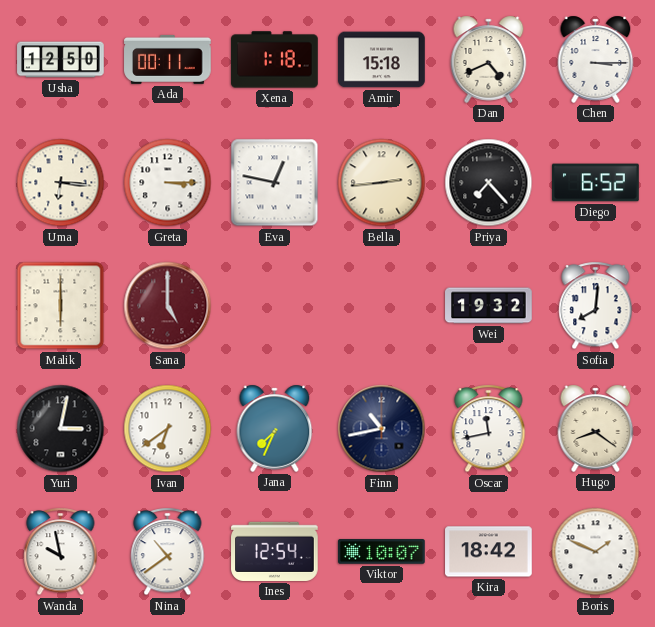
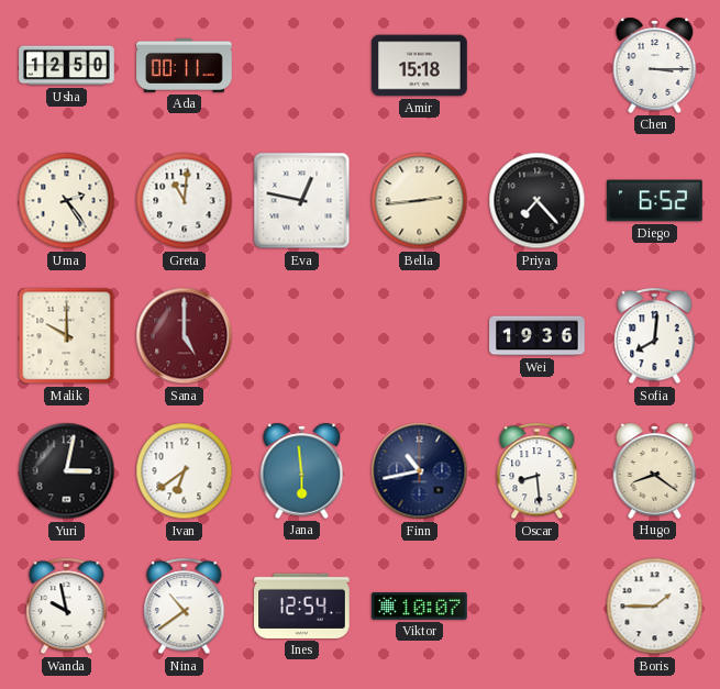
Xena: 1:18 -> none (275, 60)
Dan: 4:41 -> none (489, 59)
Uma: 6:16 -> 2:24 (67, 201)
Greta: 3:15 -> 11:01 (185, 201)
Malik: 6:00 -> 10:00 (67, 336)
Wei: 19:32 -> 19:36 (538, 336)
Jana: 7:34 -> 5:59 (302, 470)
Oscar: 11:43 -> 8:29 (538, 471)
Kira: 18:42 -> none (489, 552)
Boris: 1:49 -> 1:45 (655, 607)
